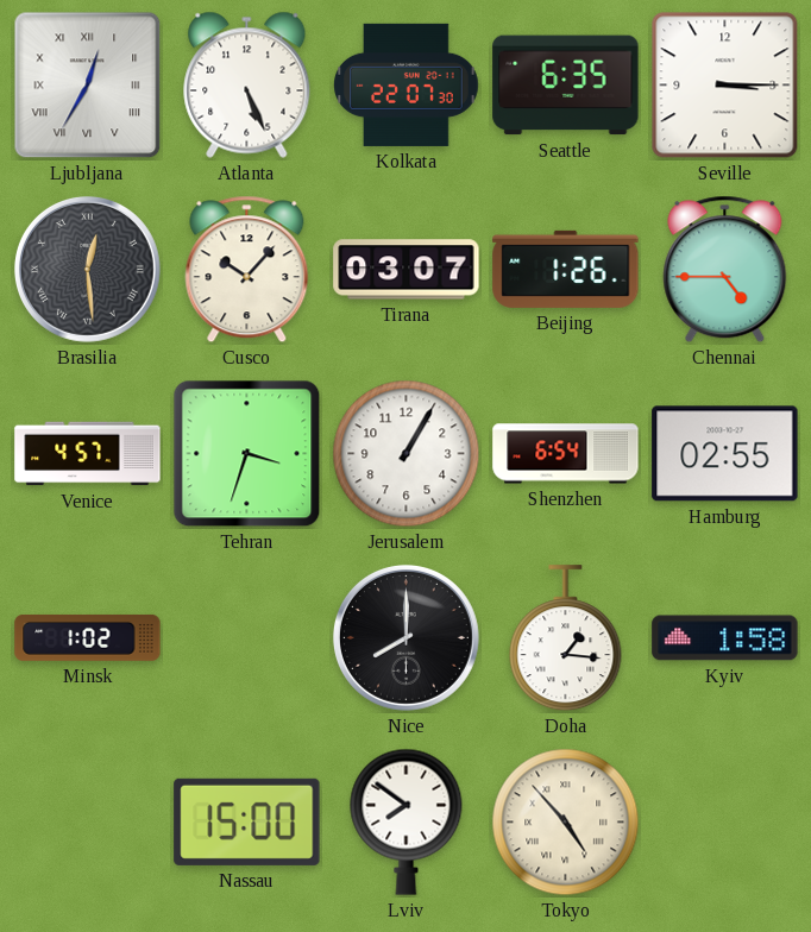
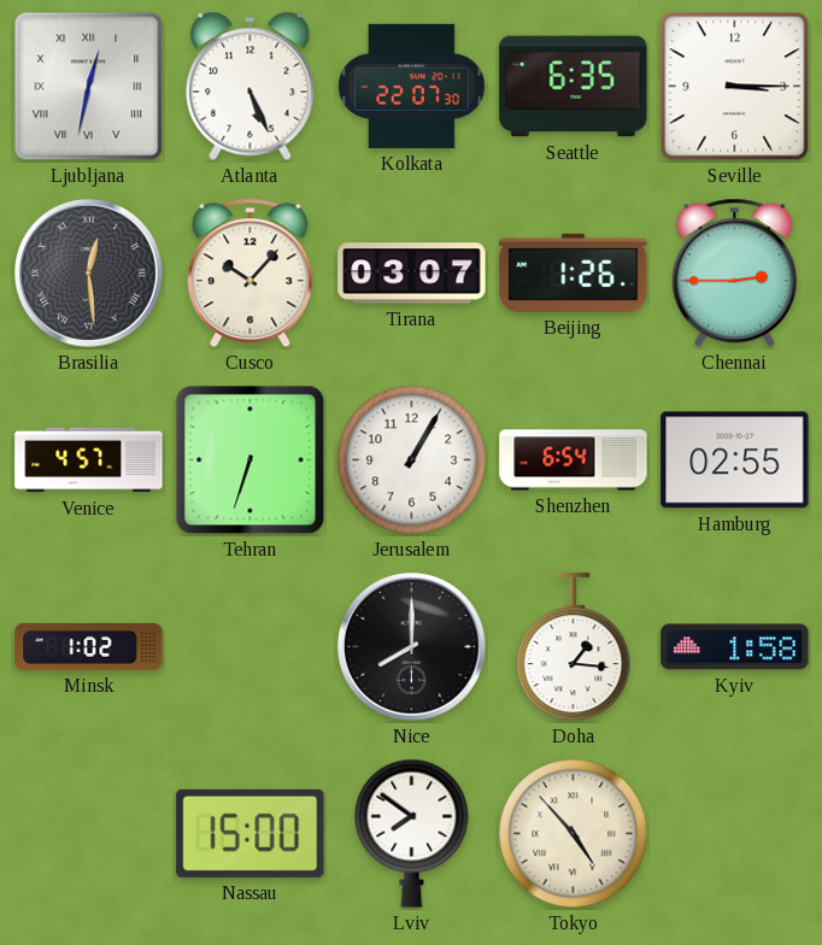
Ljubljana: 12:35 -> 12:32 (89, 87)
Chennai: 4:45 -> 2:45 (735, 274)
Tehran: 3:33 -> 6:33 (251, 460)
